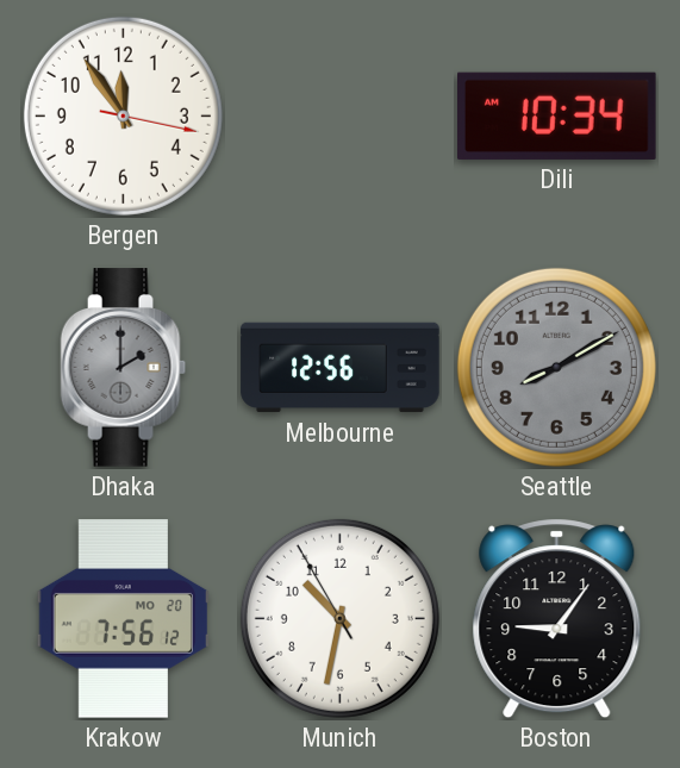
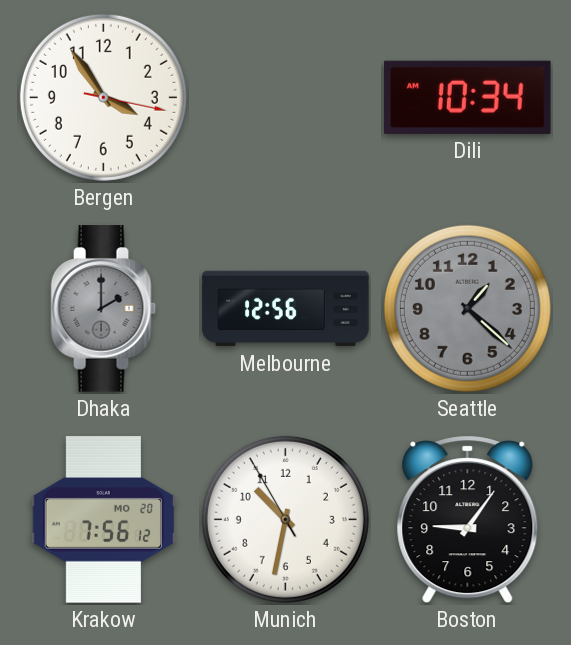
Bergen: 11:54 -> 3:54 (103, 97)
Seattle: 8:10 -> 1:22 (467, 308)
